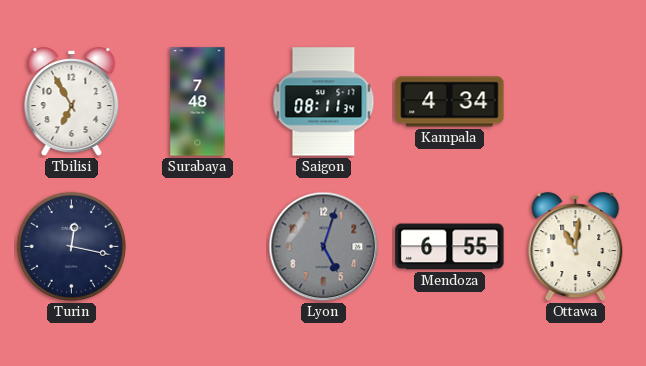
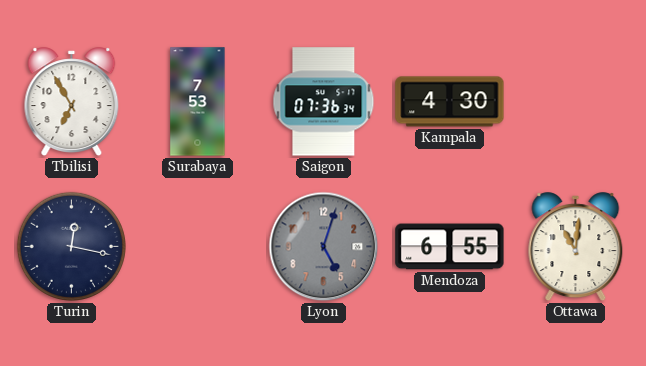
Surabaya: 7:48 -> 7:53 (198, 102)
Saigon: 08:11 -> 07:36 (324, 102)
Kampala: 4:34 -> 4:30 (450, 102)
